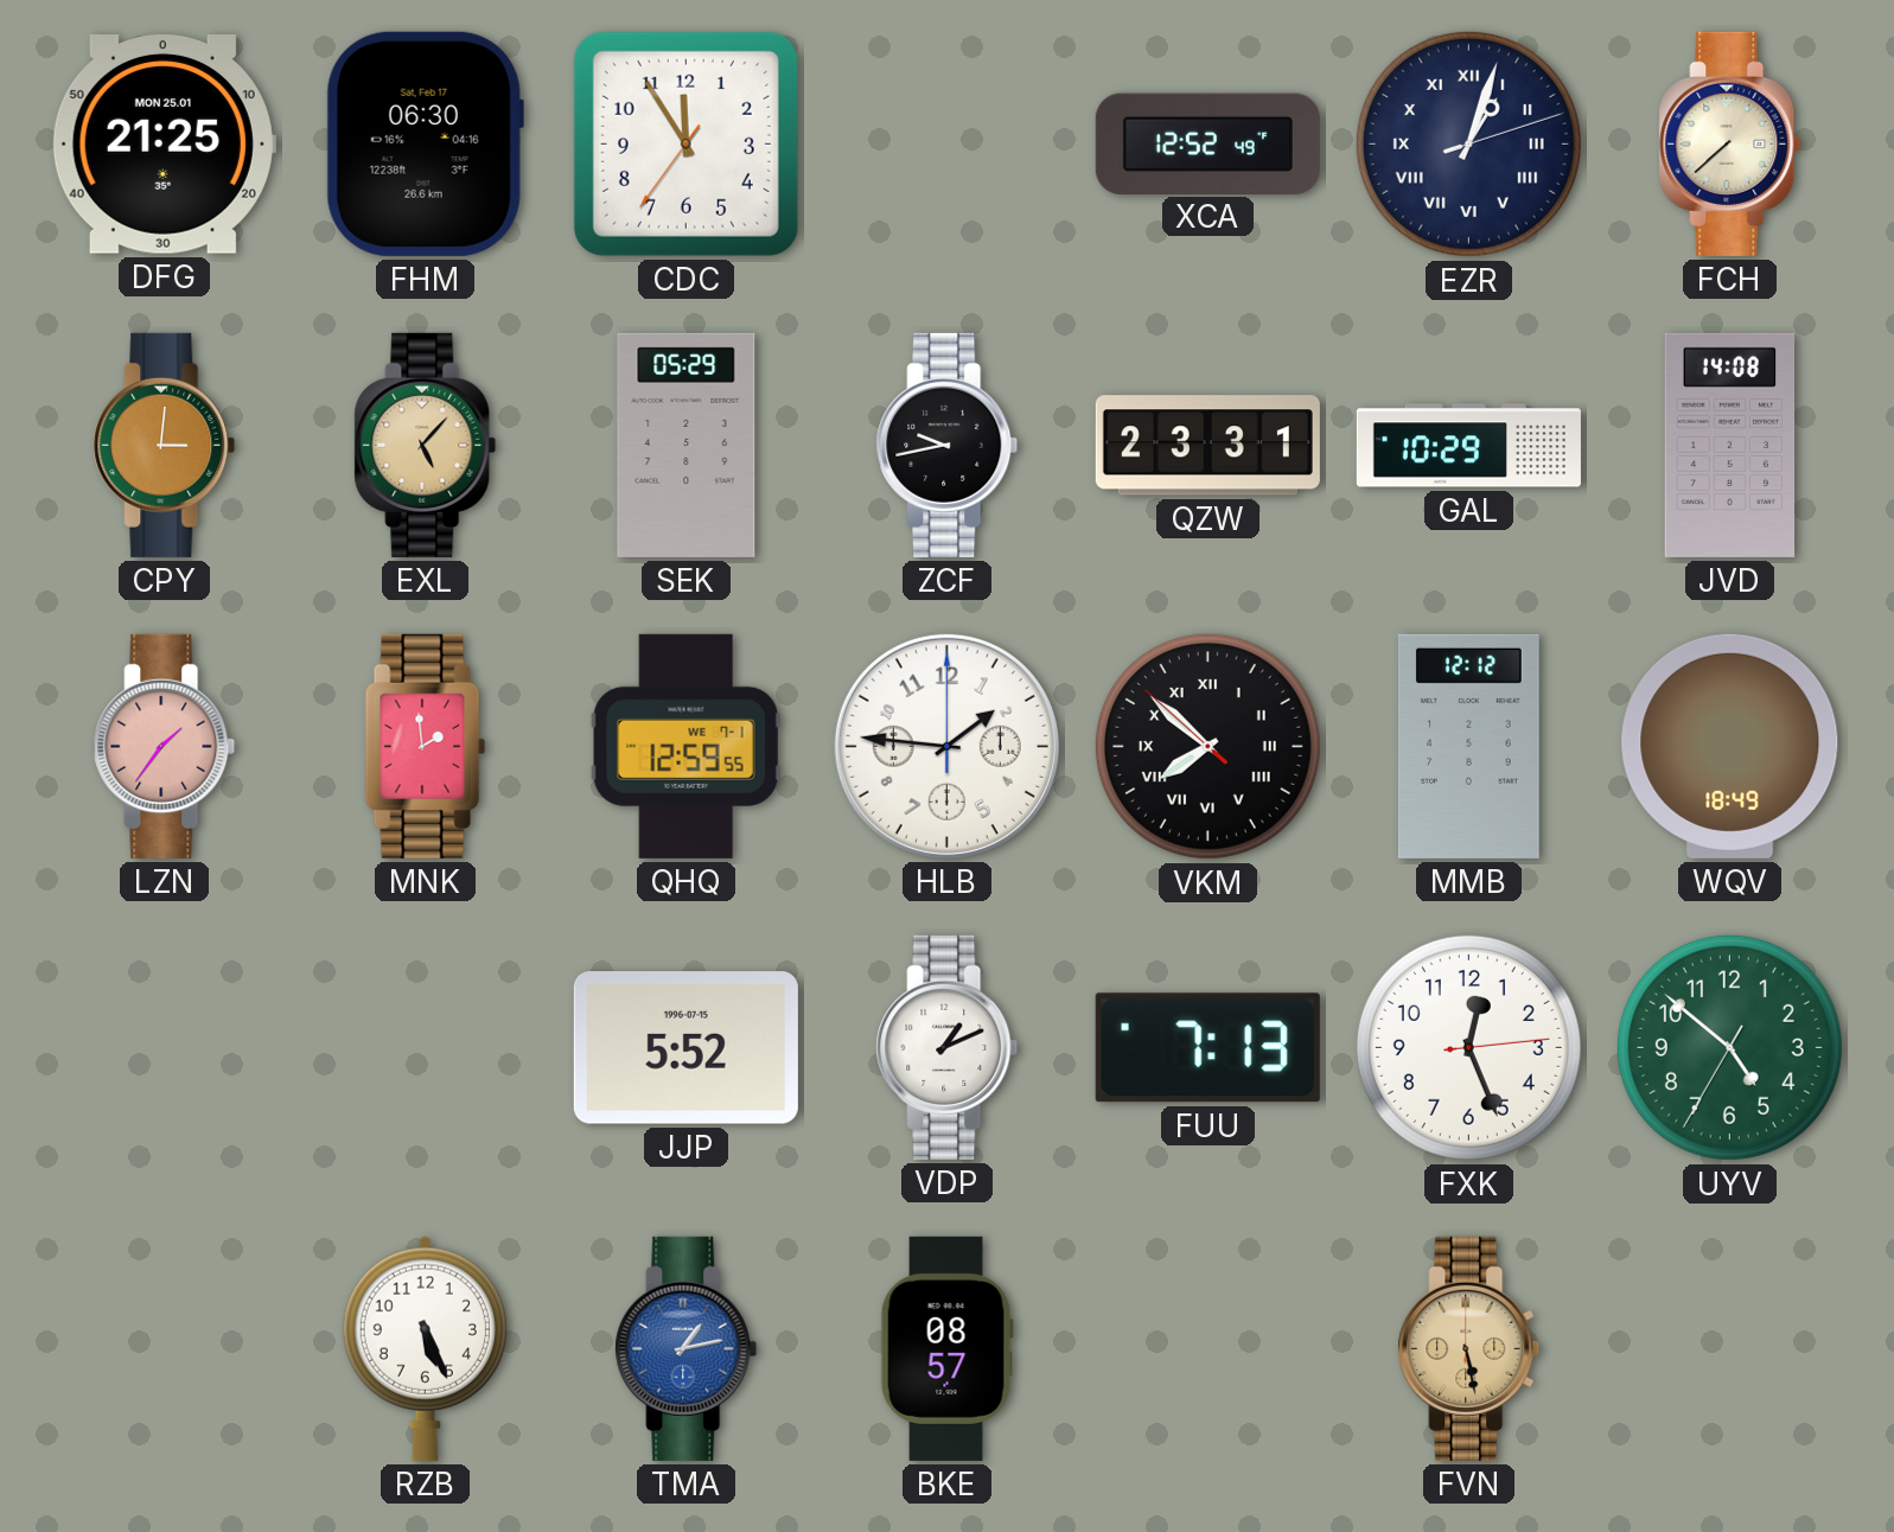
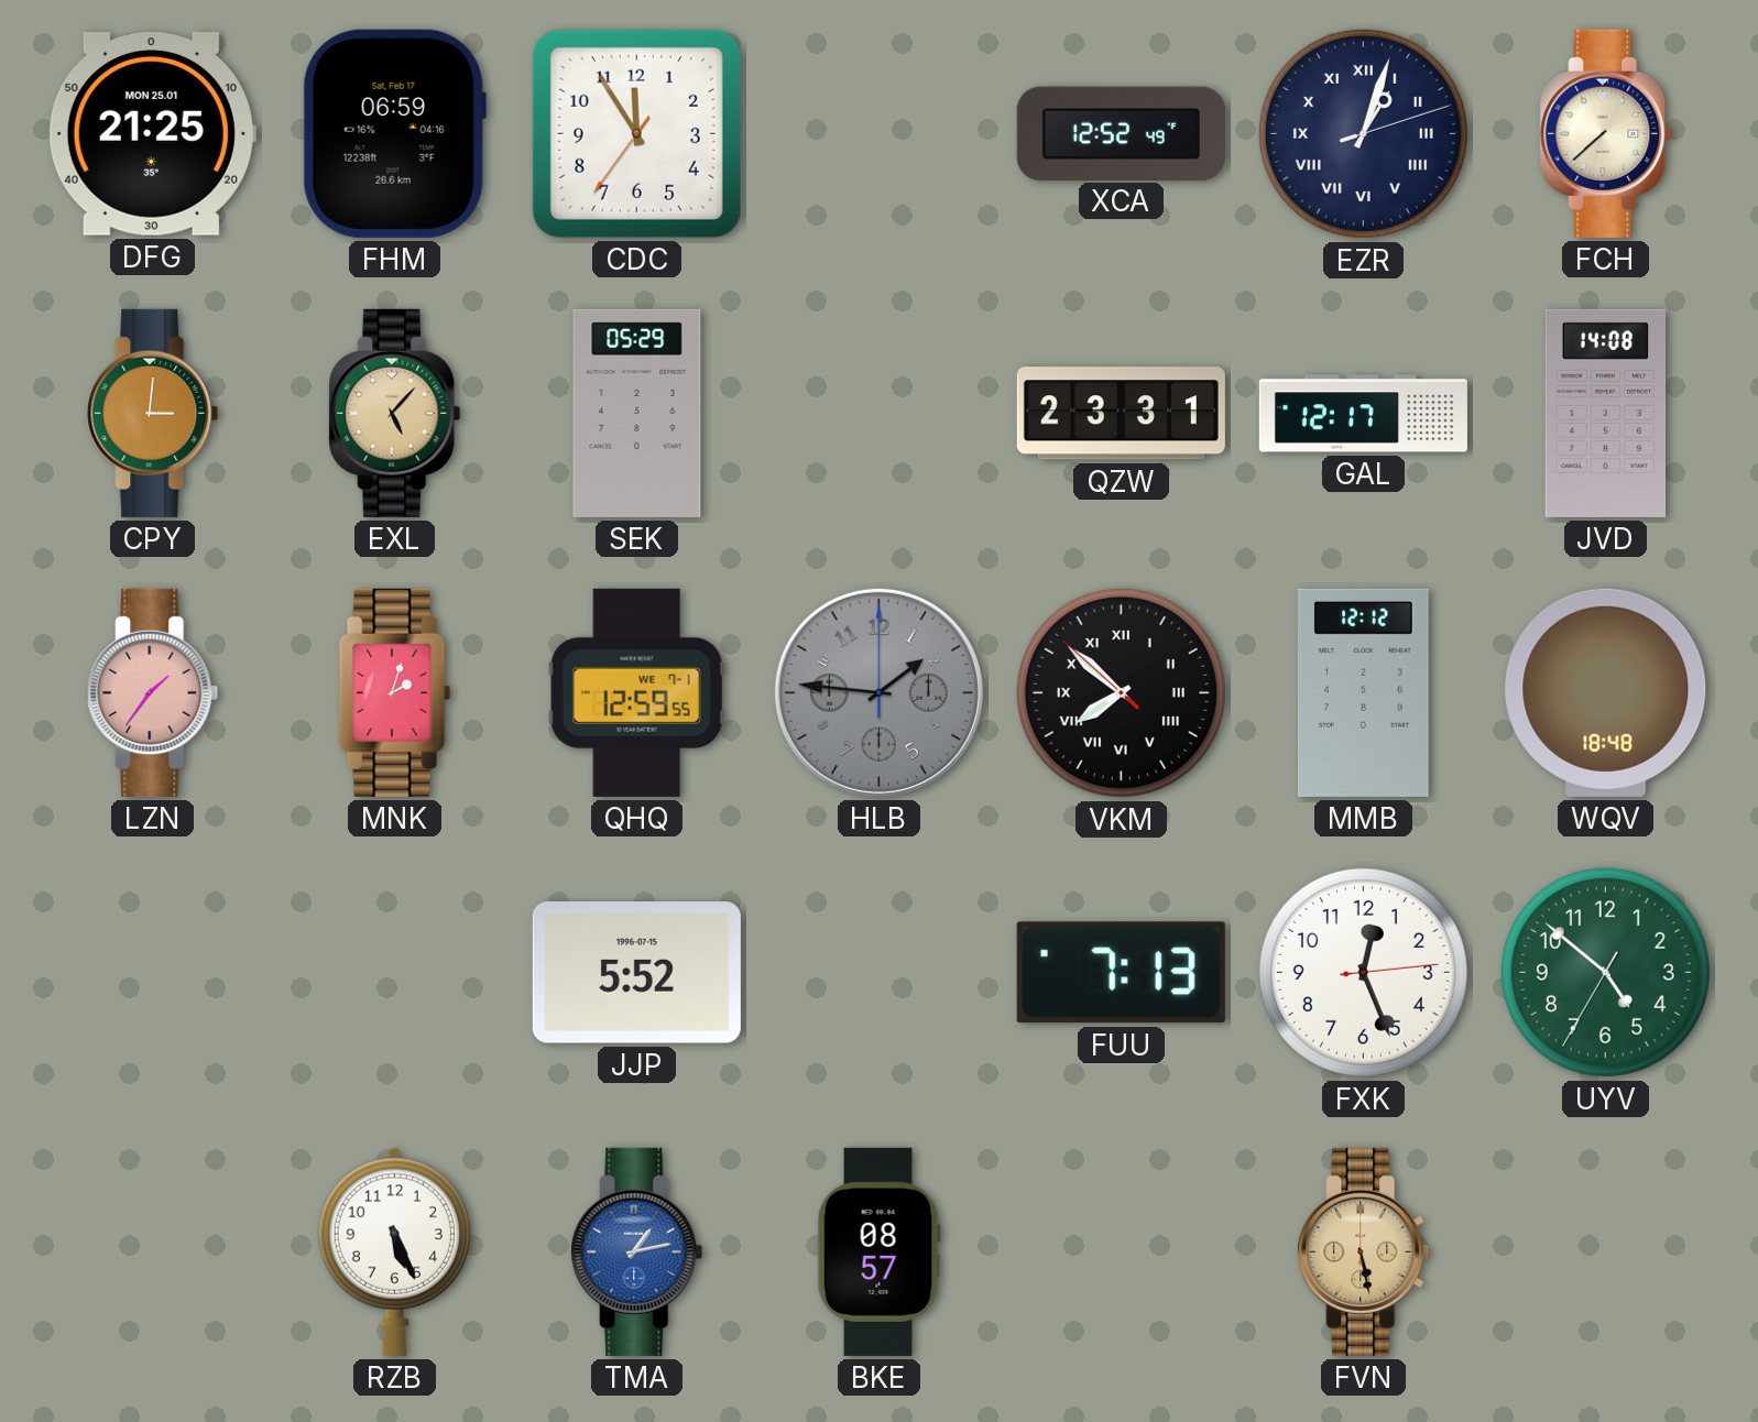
FHM: 06:30 -> 06:59 (394, 133)
ZCF: 9:43 -> none (948, 445)
GAL: 10:29 -> 12:17 (1363, 414)
MNK: 1:59 -> 2:03 (395, 692)
HLB dial: white -> grey (878, 692)
WQV: 18:49 -> 18:48 (1606, 692)
VDP: 1:11 -> none (948, 1047)
